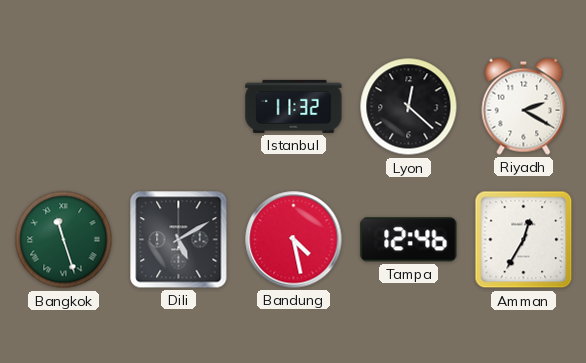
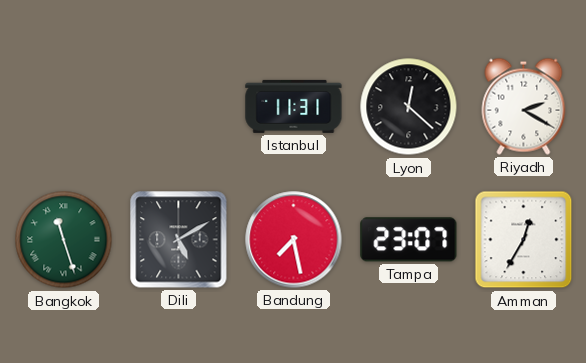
Istanbul: 11:32 -> 11:31 (294, 106)
Bandung: 4:28 -> 7:28 (294, 240)
Tampa: 12:46 -> 23:07 (409, 240)
